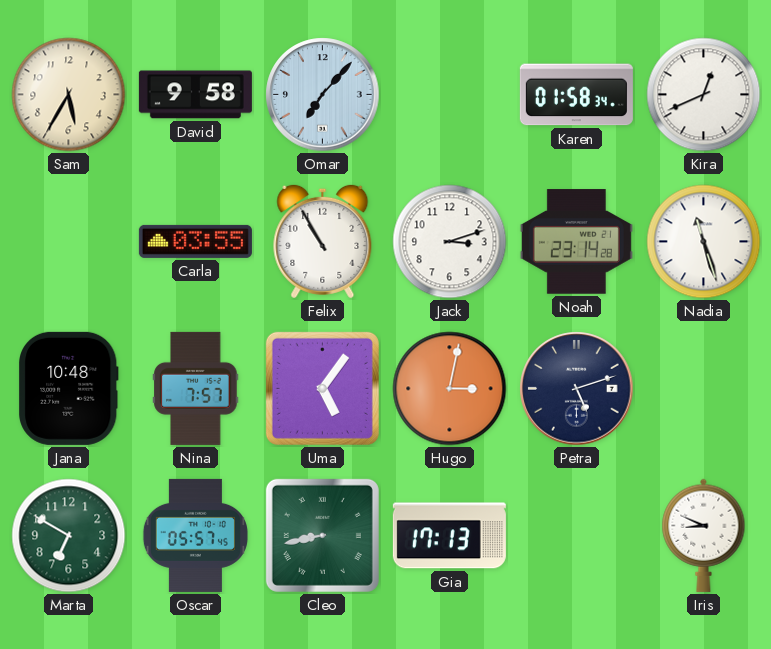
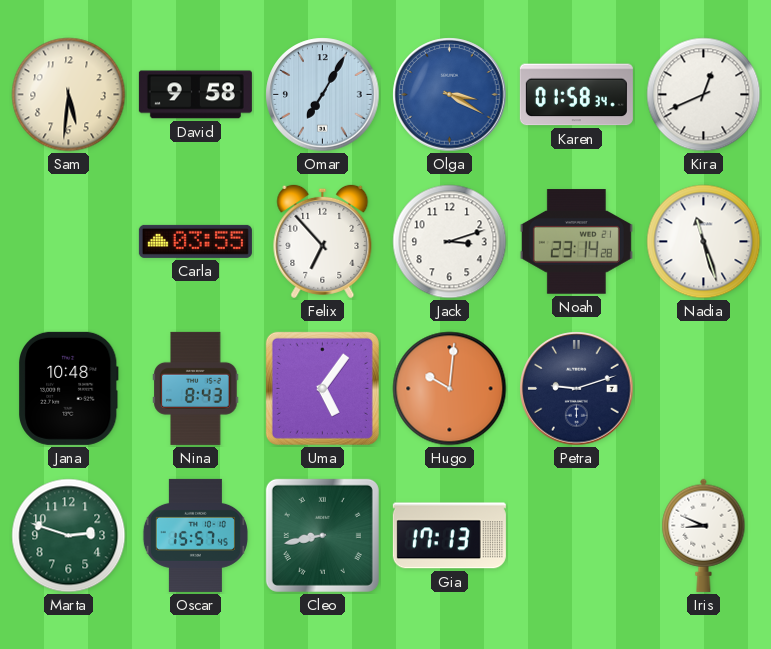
Sam: 5:35 -> 5:31 (69, 95)
Omar: 7:07 -> 7:05 (323, 95)
Olga: none -> 3:20 (450, 95)
Felix: 10:55 -> 6:53 (323, 241)
Nina: 7:57 -> 8:43 (196, 388)
Hugo: 3:02 -> 10:01 (450, 389)
Petra: 5:12 -> 9:12 (577, 389)
Marta: 6:50 -> 2:48 (69, 536)
Oscar: 05:57 -> 15:57 (195, 535)
